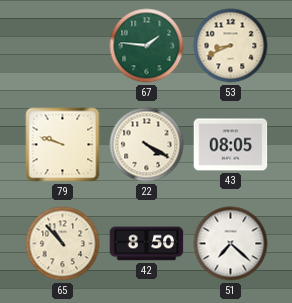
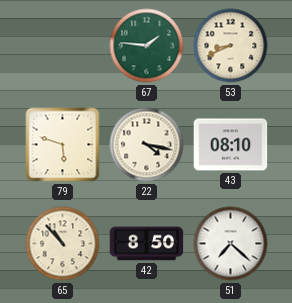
79: 9:48 -> 5:48 (63, 145)
22: 4:20 -> 4:17 (147, 145)
43: 08:05 -> 08:10 (231, 145)
